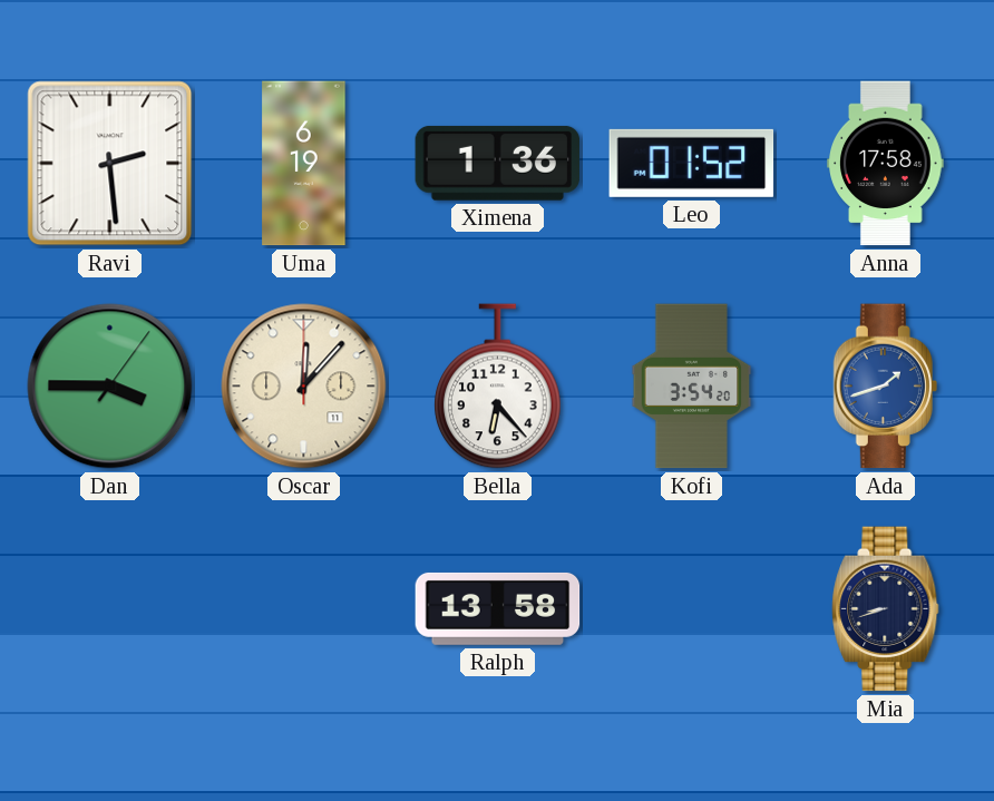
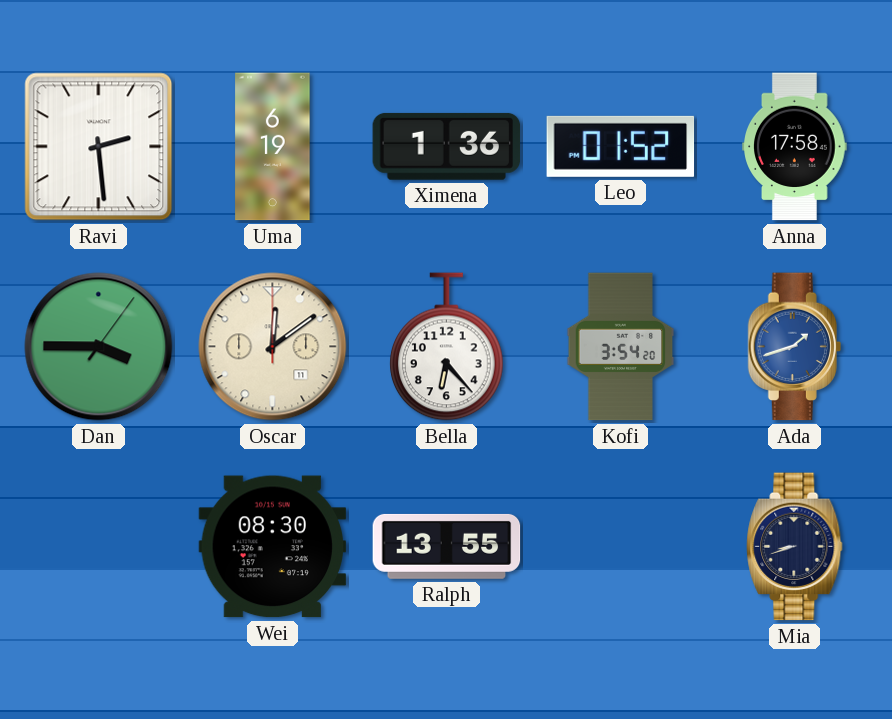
Oscar: 12:07 -> 12:09 (273, 347)
Wei: none -> 08:30 (273, 547)
Ralph: 13:58 -> 13:55 (447, 546)
